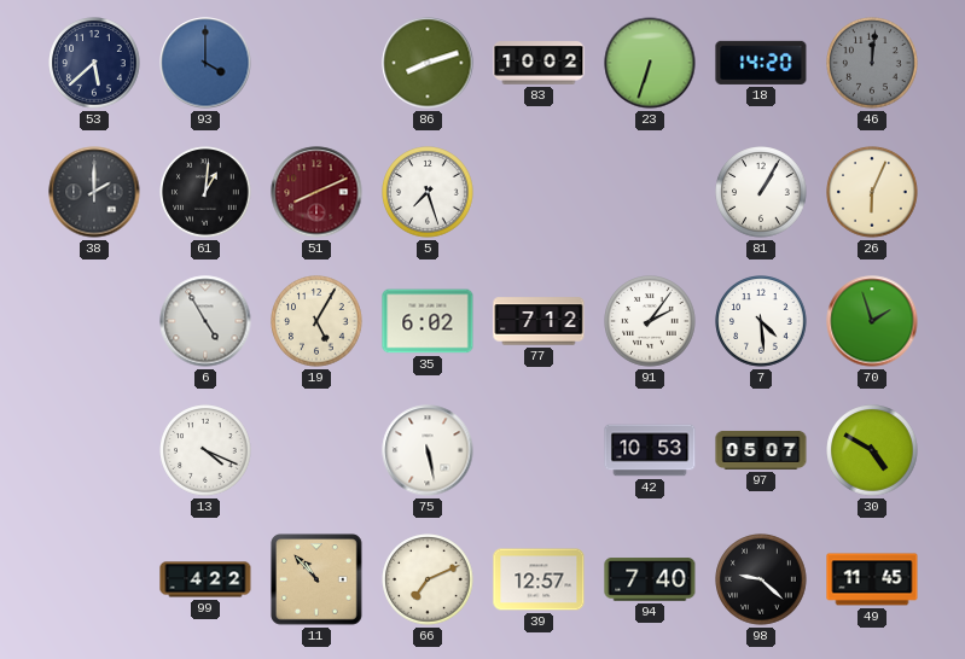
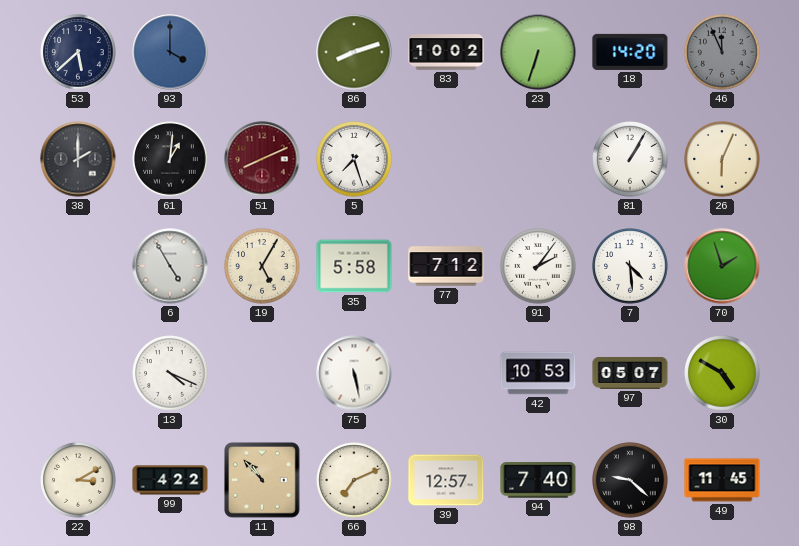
46: 12:01 -> 11:56 (722, 52)
35: 6:02 -> 5:58 (354, 266)
22: none -> 3:10 (78, 480)
